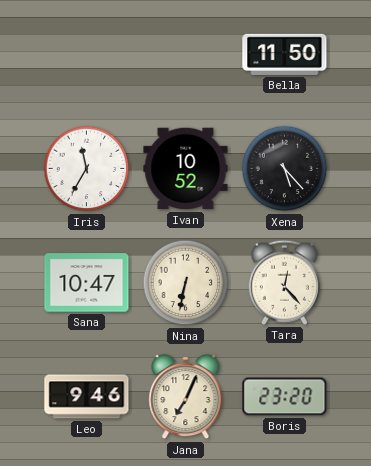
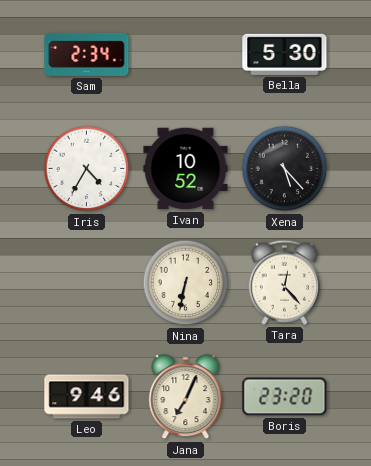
Sam: none -> 2:34 (87, 54)
Bella: 11:50 -> 5:30 (285, 54)
Iris: 11:35 -> 4:35 (87, 169)
Sana: 10:47 -> none (87, 283)
